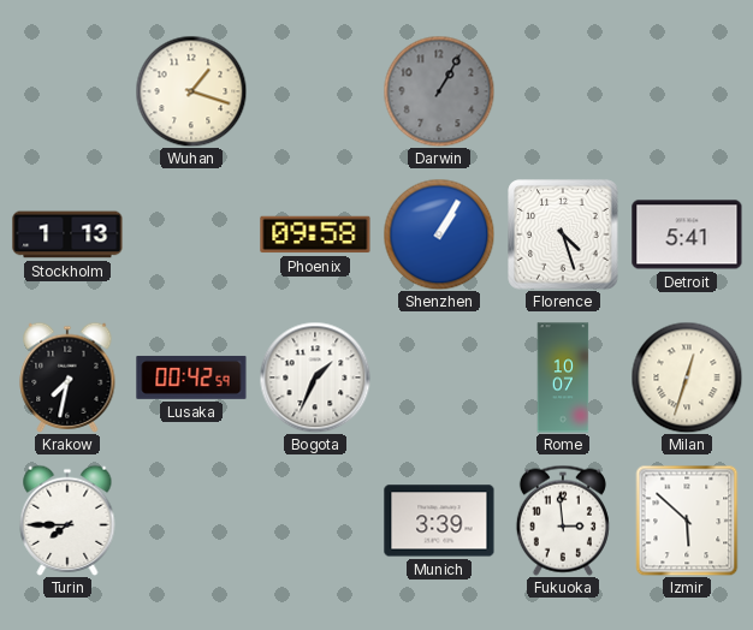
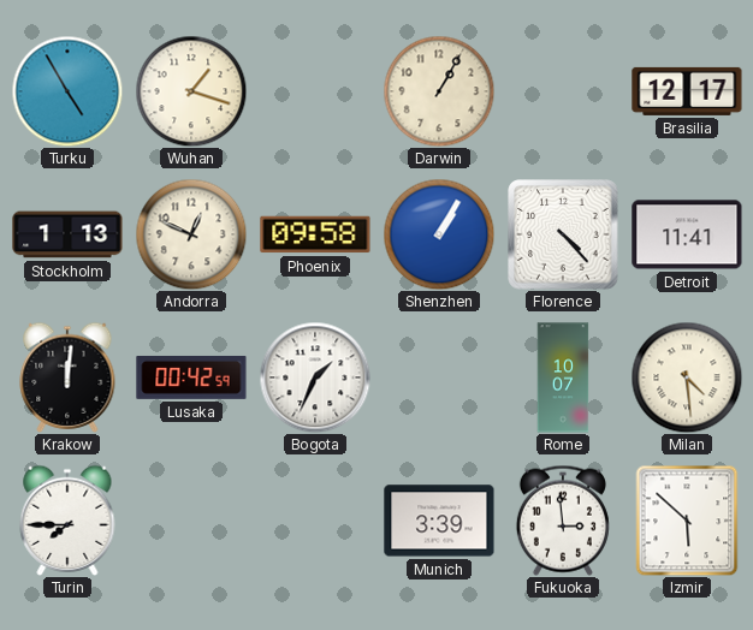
Turku: none -> 4:55 (67, 91)
Darwin dial: grey -> cream (439, 91)
Brasilia: none -> 12:17 (687, 91)
Andorra: none -> 12:49 (191, 234)
Florence: 4:27 -> 4:23 (563, 234)
Detroit: 5:41 -> 11:41 (687, 234)
Krakow: 7:32 -> 12:01 (67, 378)
Milan: 12:33 -> 4:29 (687, 378)
